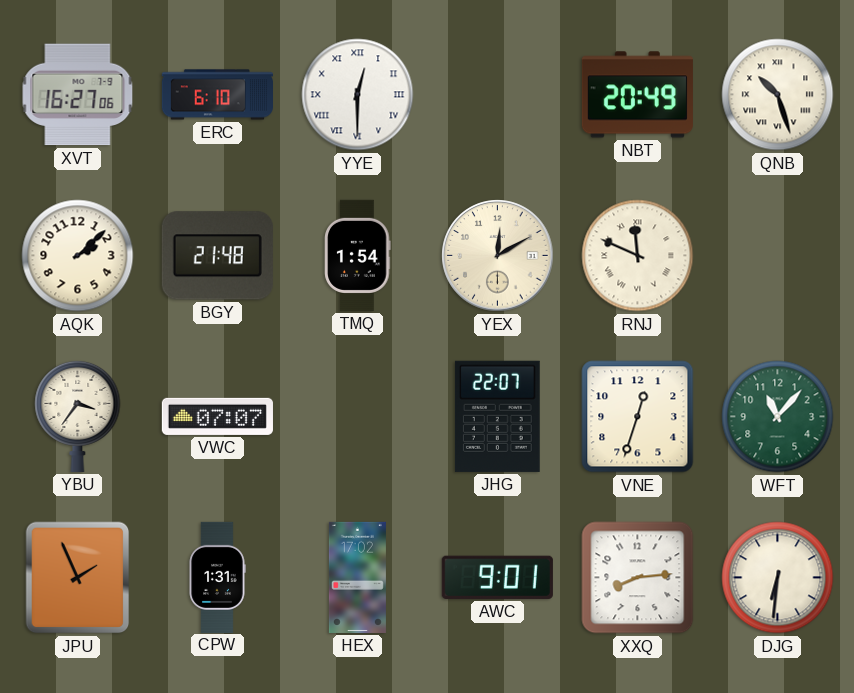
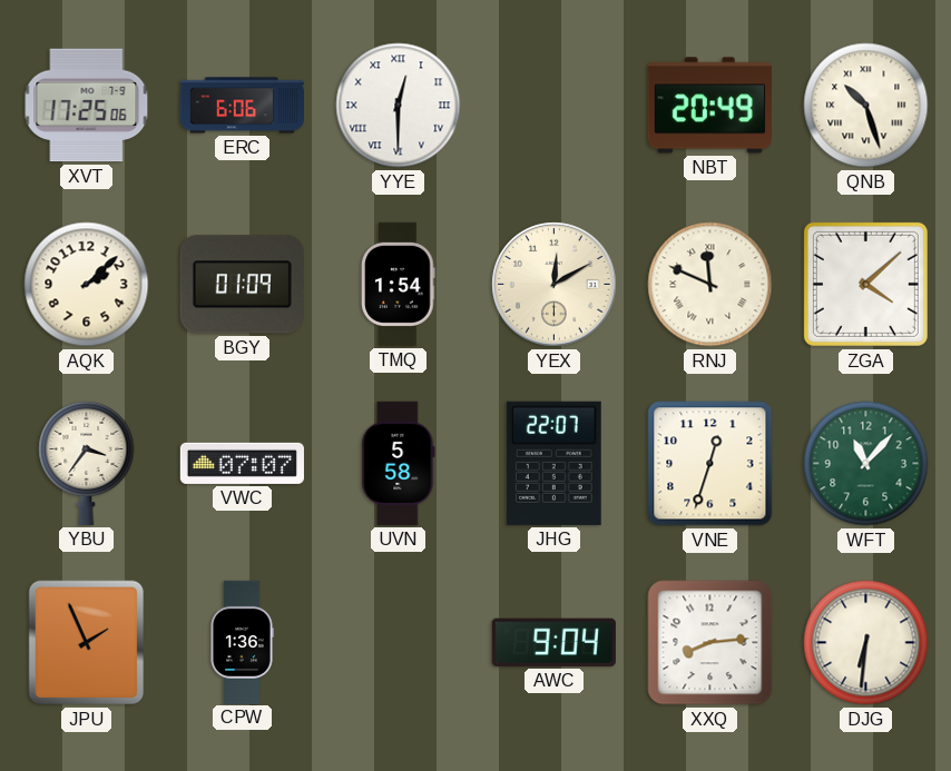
XVT: 16:27 -> 17:25 (87, 106)
ERC: 6:10 -> 6:06 (242, 106)
BGY: 21:48 -> 01:09 (242, 285)
ZGA: none -> 4:08 (865, 284)
UVN: none -> 5:58 (399, 463)
CPW: 1:31 -> 1:36 (242, 642)
HEX: 17:02 -> none (357, 577)
AWC: 9:01 -> 9:04 (553, 642)
